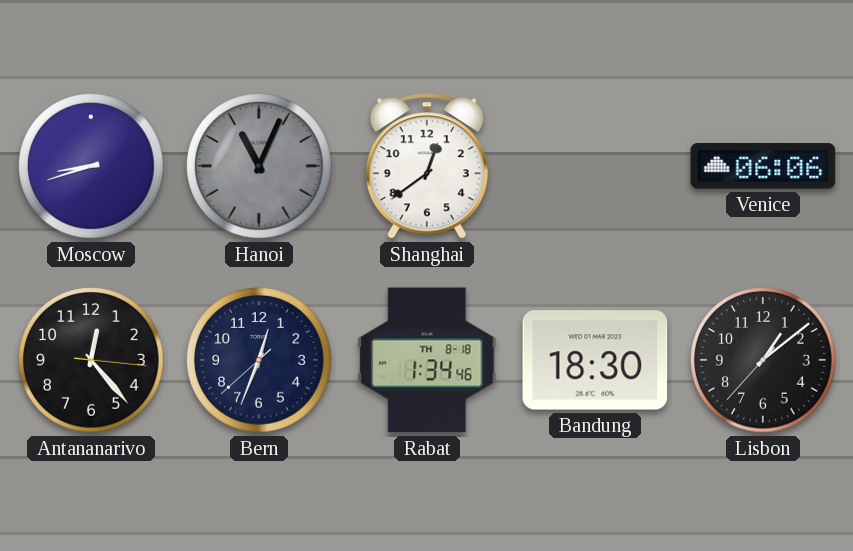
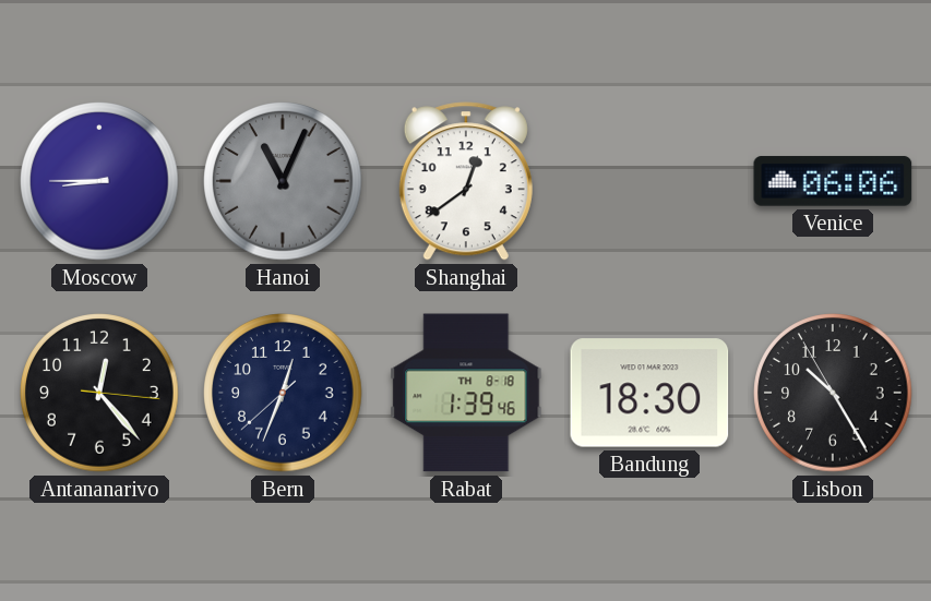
Moscow: 8:42 -> 8:45 (99, 181)
Rabat: 1:34 -> 1:39 (466, 393)
Lisbon: 1:08 -> 10:24 (833, 393)
